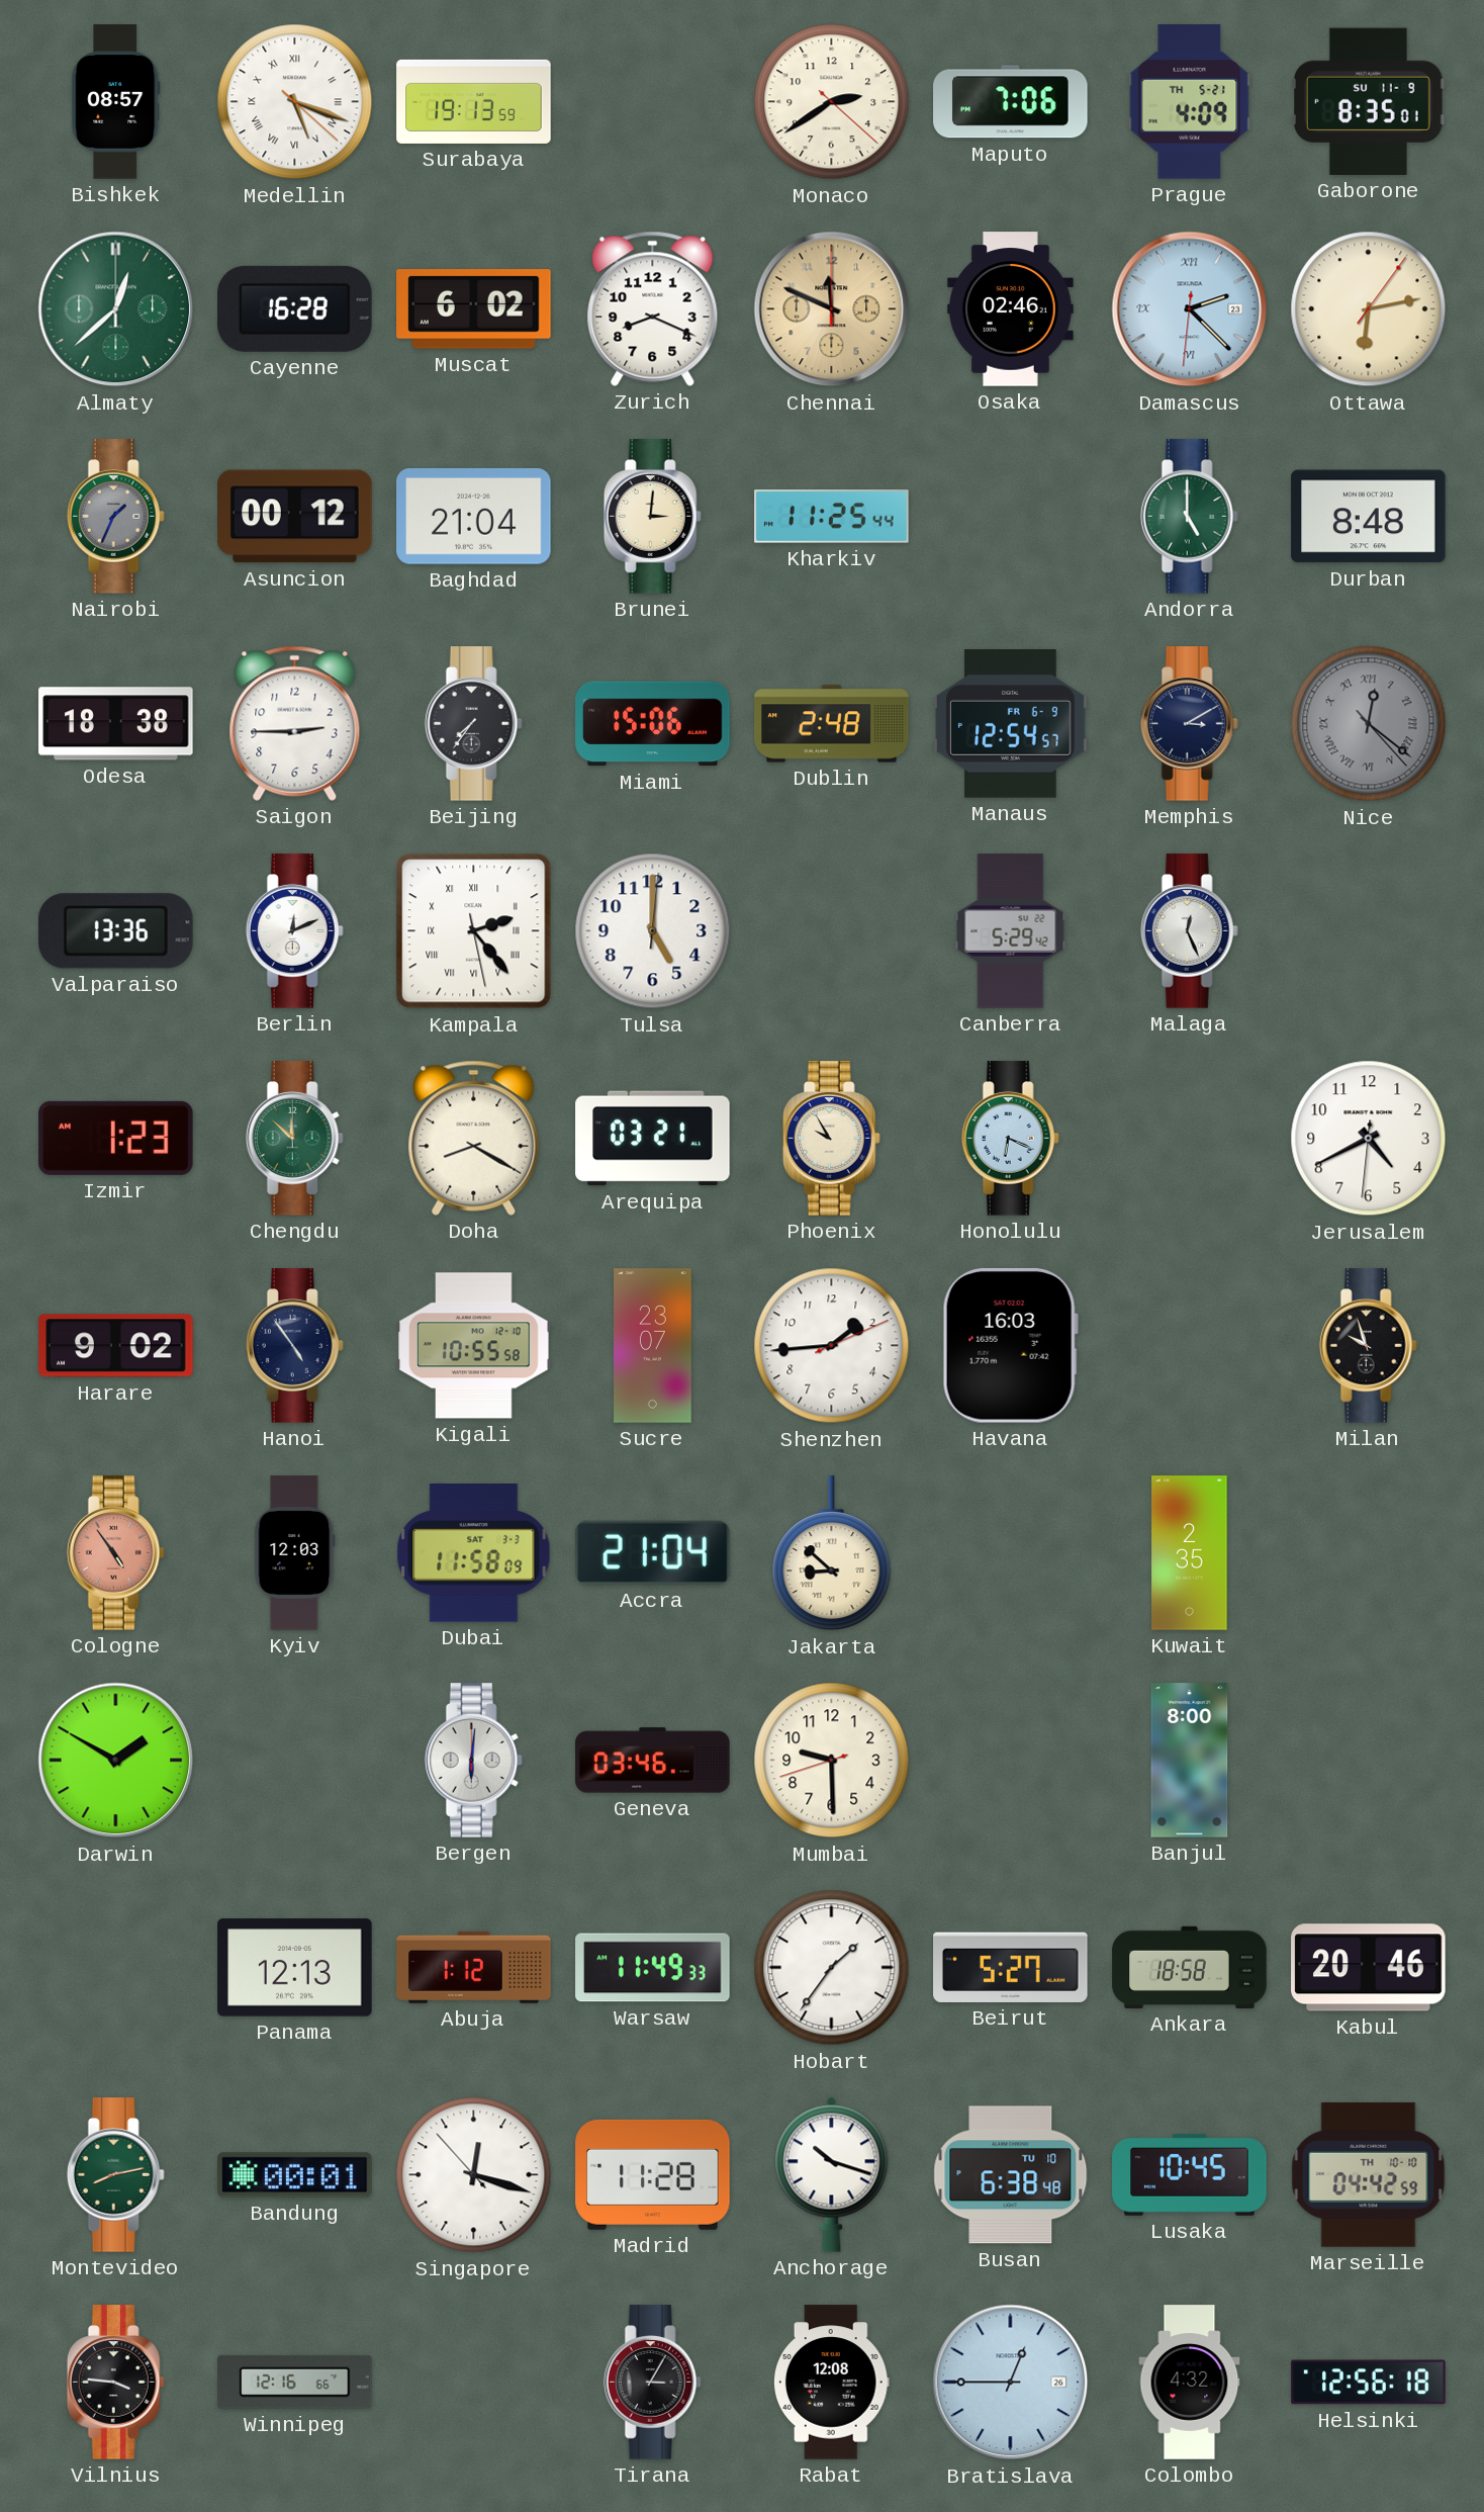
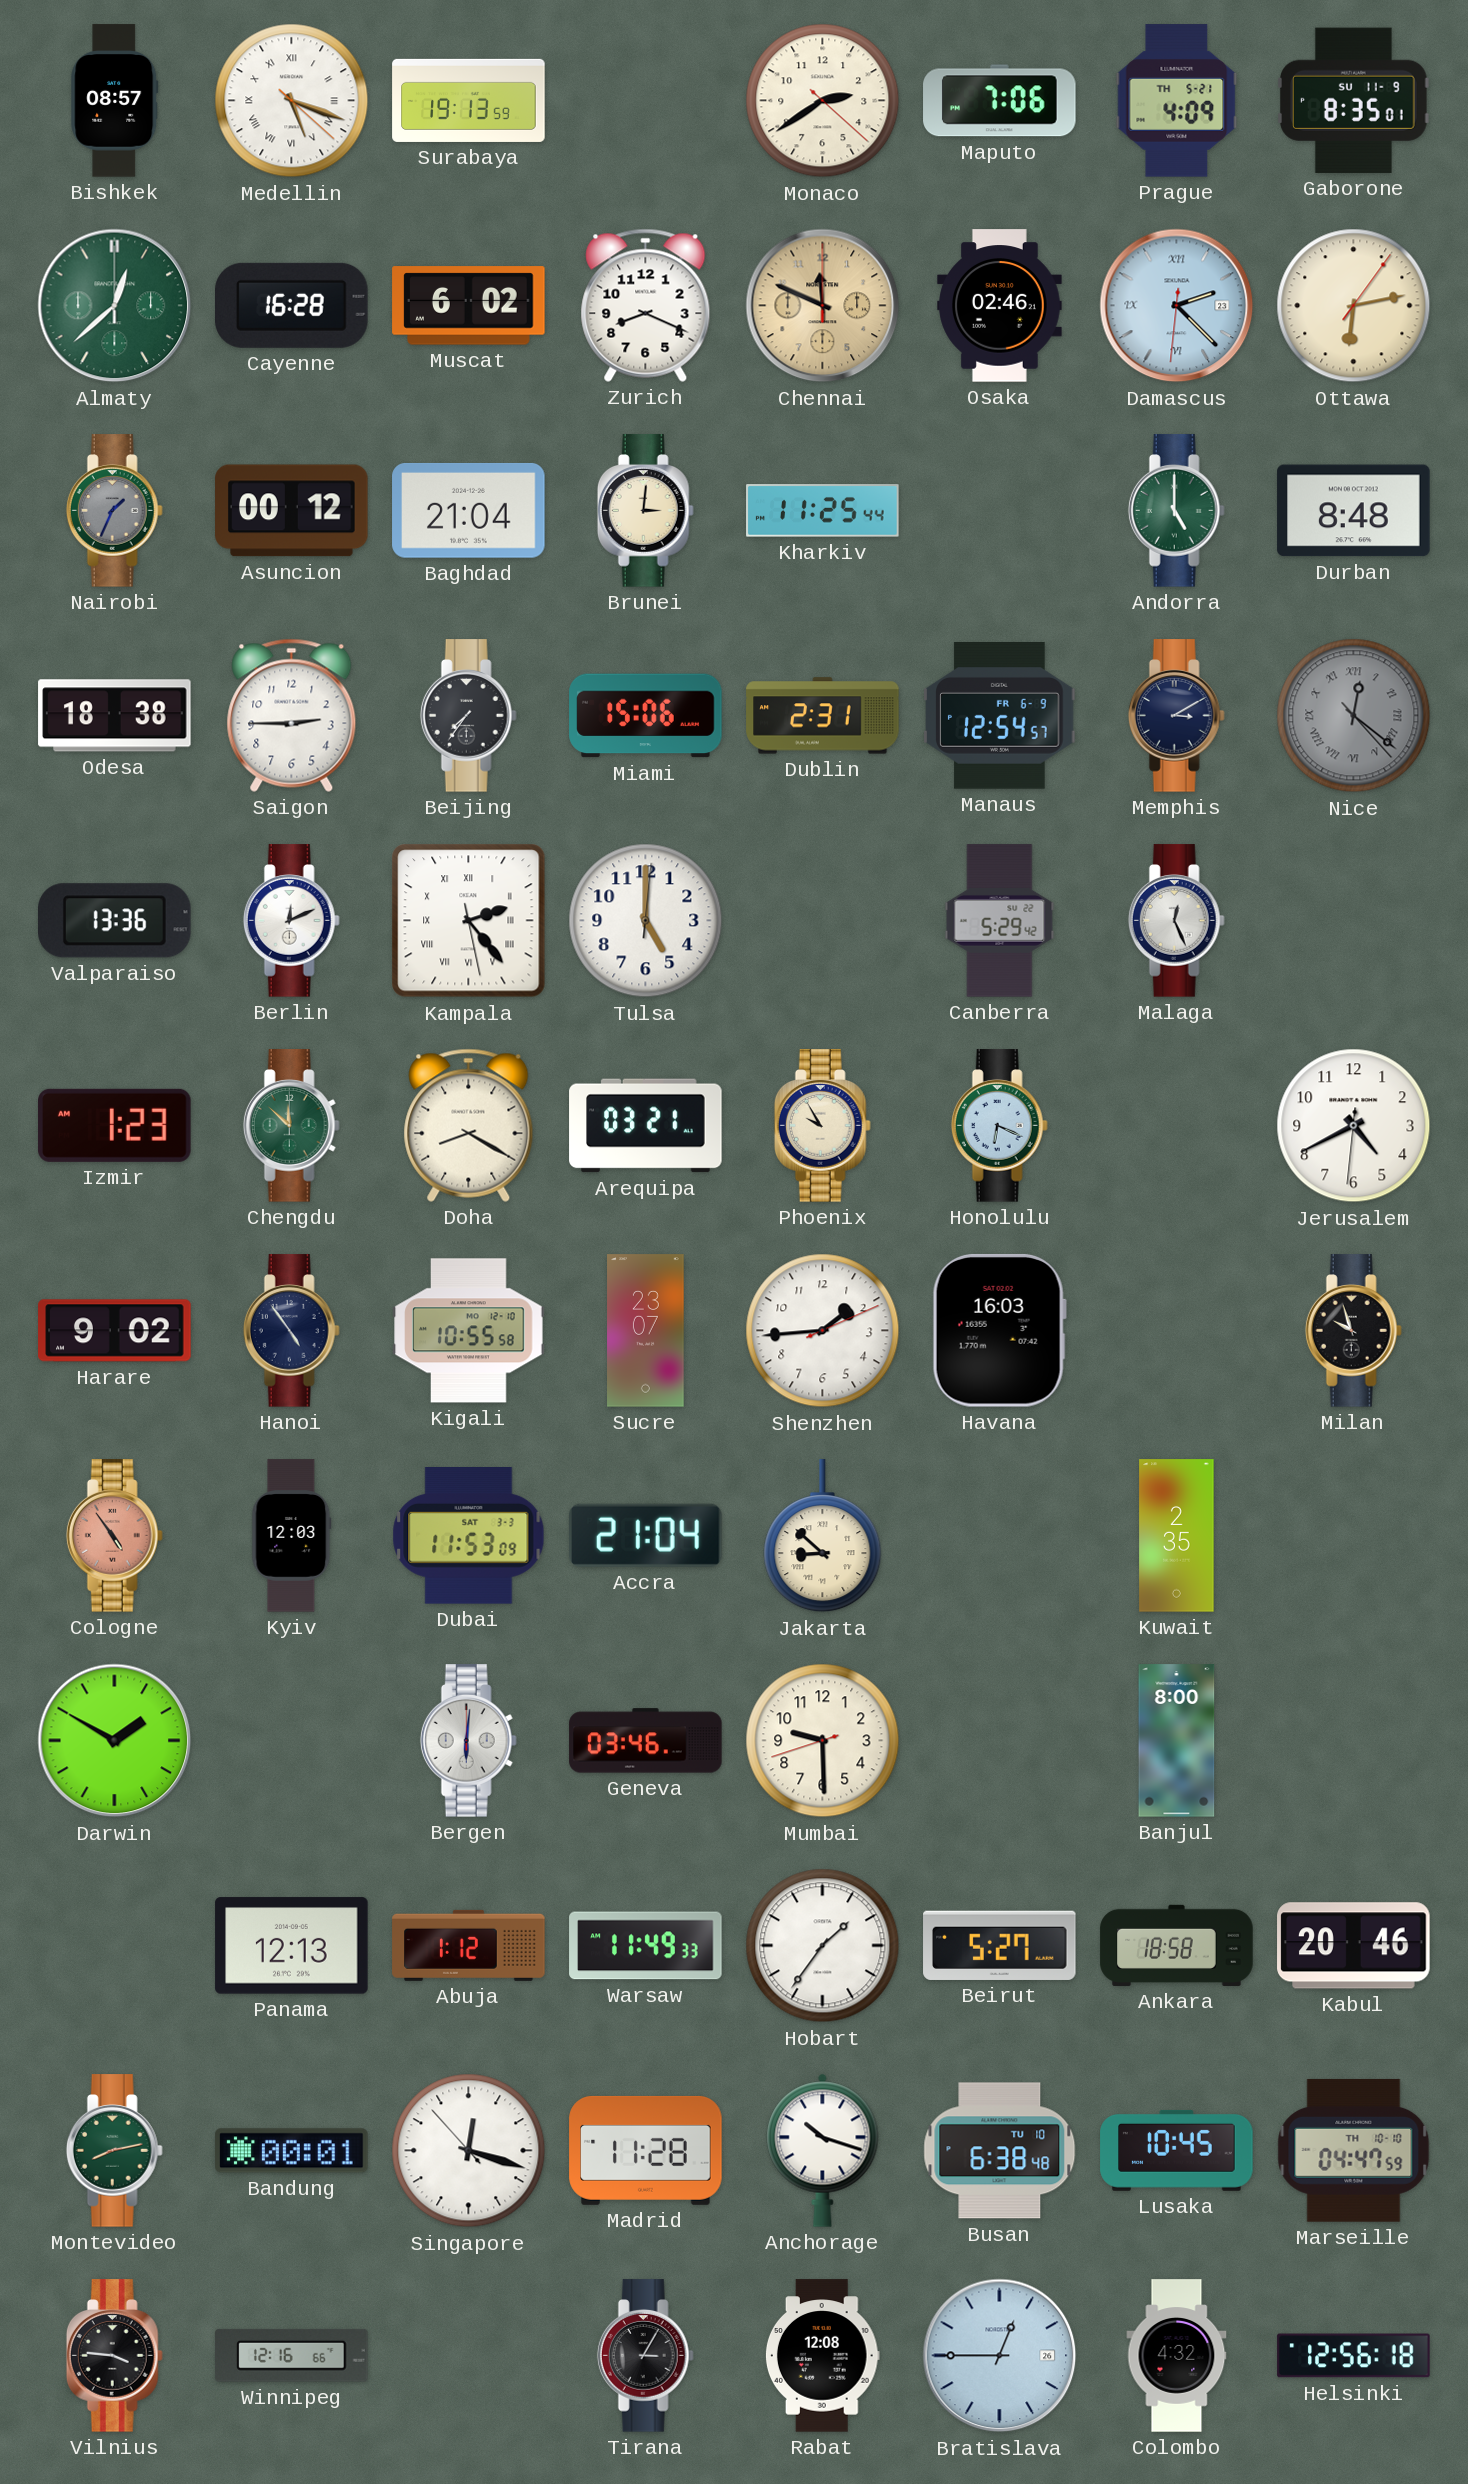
Dublin: 2:48 -> 2:31 (823, 716)
Dubai: 11:58 -> 11:53 (469, 1536)
Marseille: 04:42 -> 04:47 (1354, 2150)
